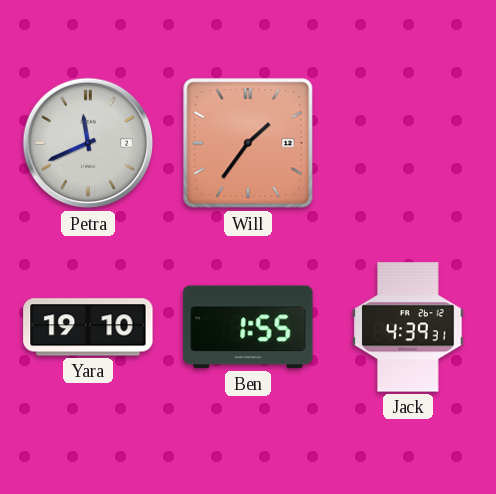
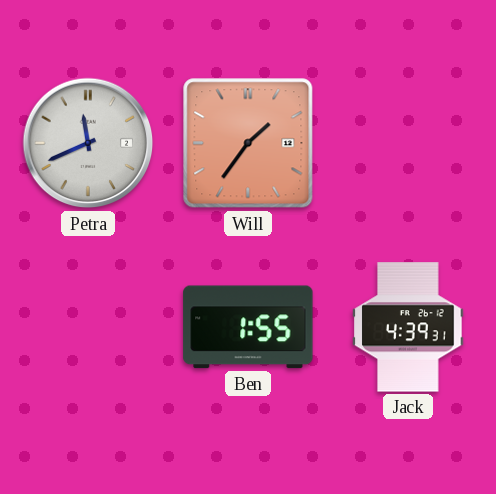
Yara: 19:10 -> none (88, 327)
